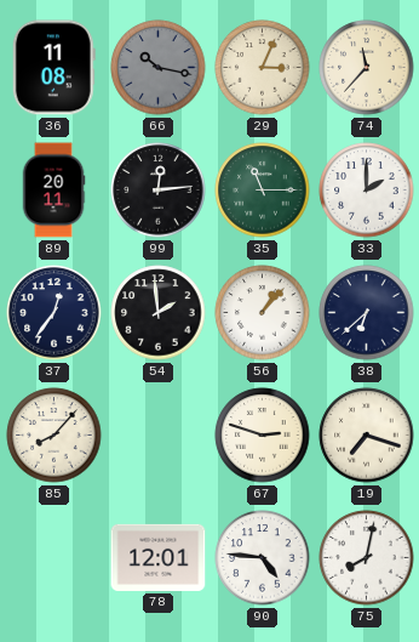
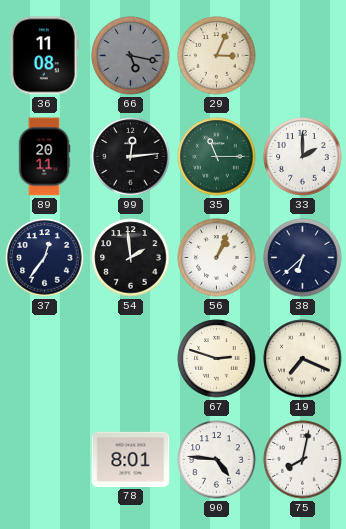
66: 10:17 -> 5:17 (131, 56)
74: 11:37 -> none (367, 68)
56: 1:07 -> 1:04 (217, 258)
85: 8:07 -> none (54, 436)
19: 7:18 -> 7:19 (303, 359)
78: 12:01 -> 8:01 (131, 459)
